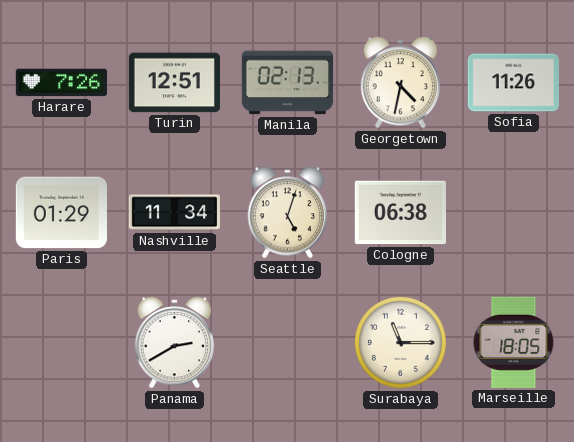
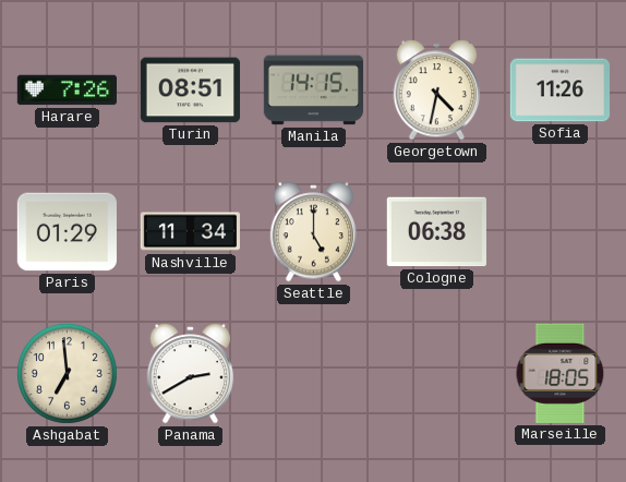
Turin: 12:51 -> 08:51 (190, 91)
Manila: 02:13 -> 14:15 (313, 91)
Seattle: 5:03 -> 5:00 (314, 232)
Ashgabat: none -> 6:59 (67, 373)
Surabaya: 11:15 -> none (400, 342)
